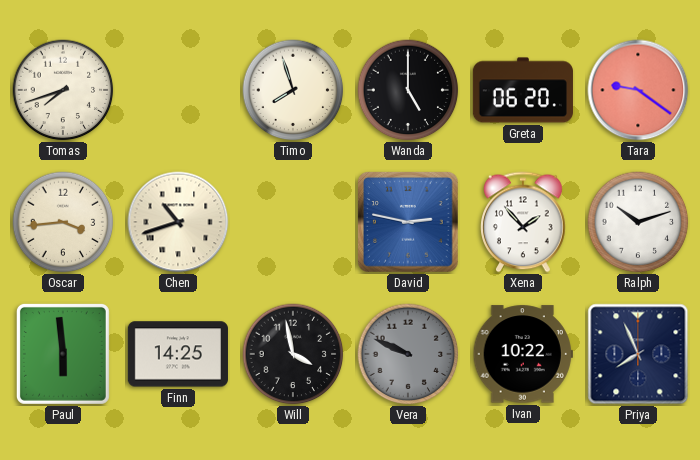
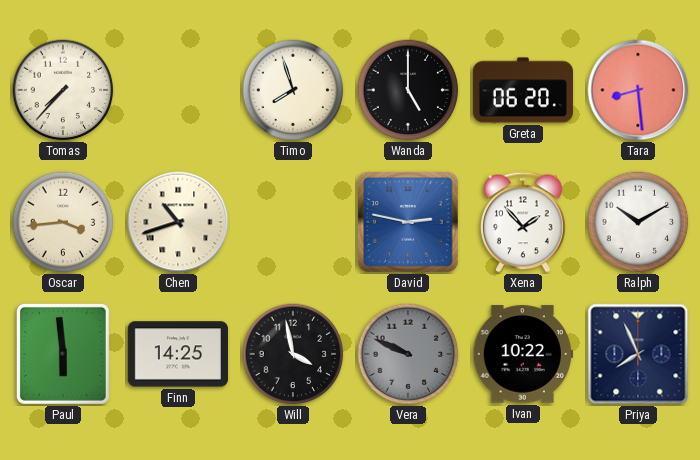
Tomas: 7:42 -> 7:37 (63, 90)
Tara: 9:21 -> 8:29 (638, 90)
Ralph: 10:12 -> 10:10 (638, 222)
